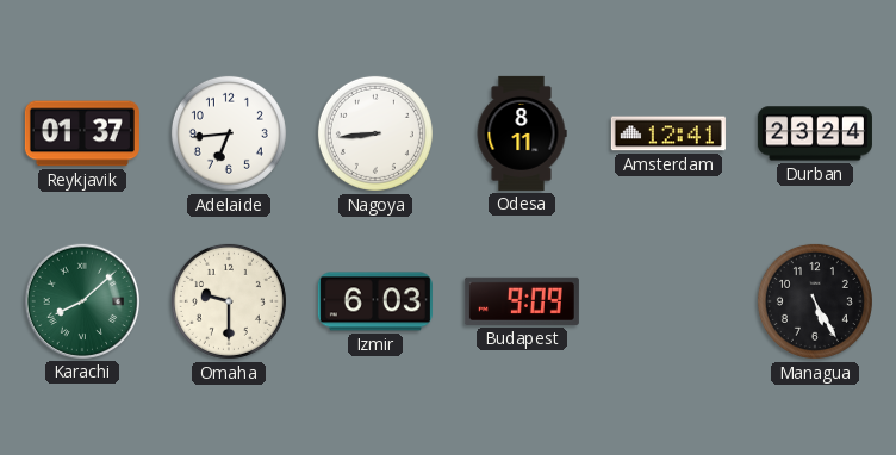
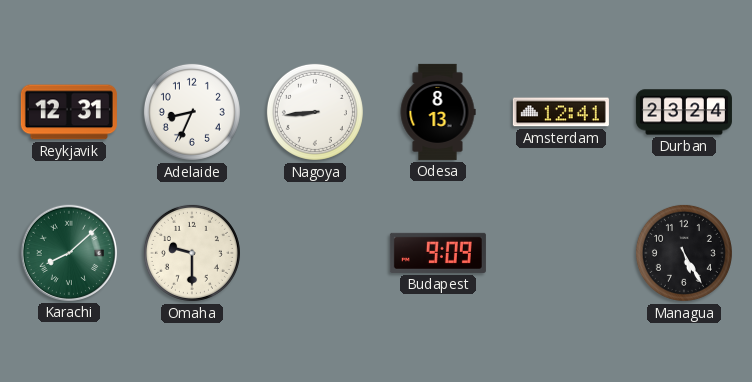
Reykjavik: 01:37 -> 12:31 (69, 112)
Adelaide: 6:44 -> 8:34 (192, 112)
Odesa: 8:11 -> 8:13 (438, 112)
Izmir: 6:03 -> none (375, 301)
